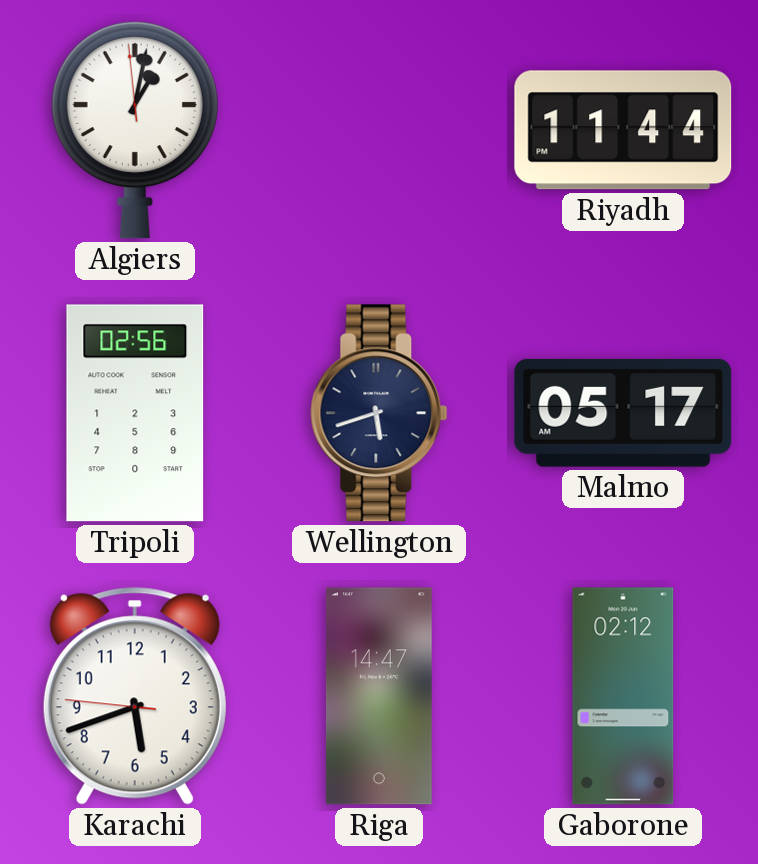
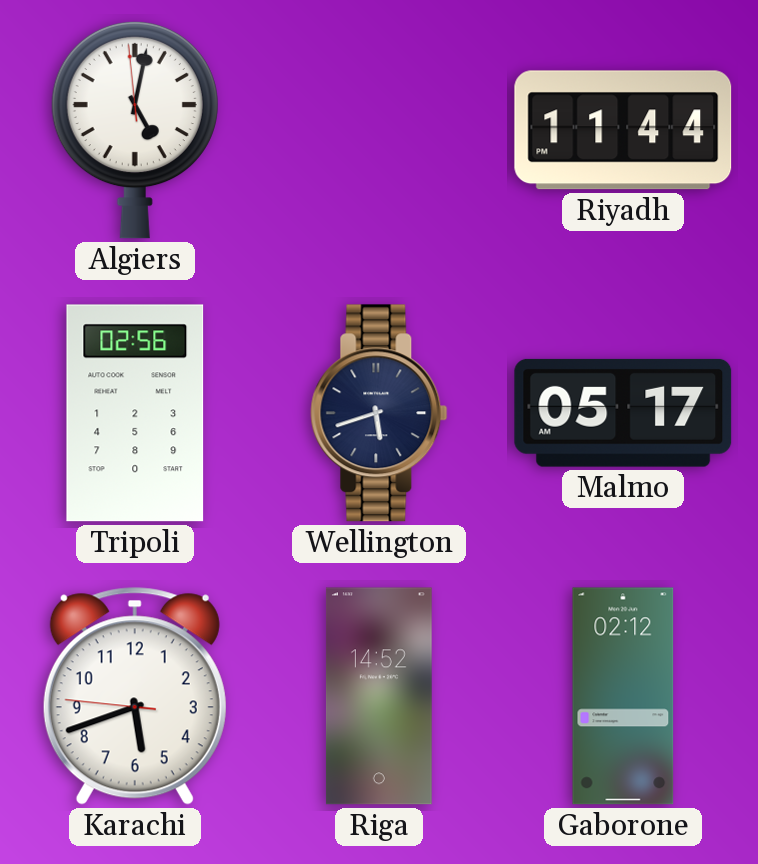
Algiers: 1:01 -> 5:01 (135, 130)
Riga: 14:47 -> 14:52 (379, 696)
